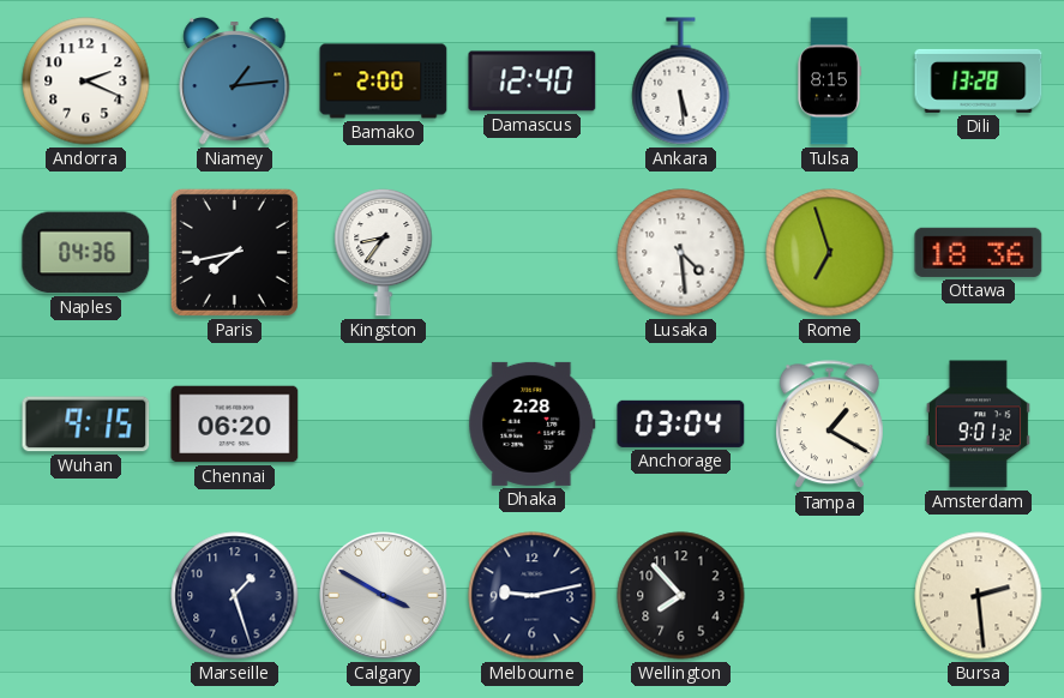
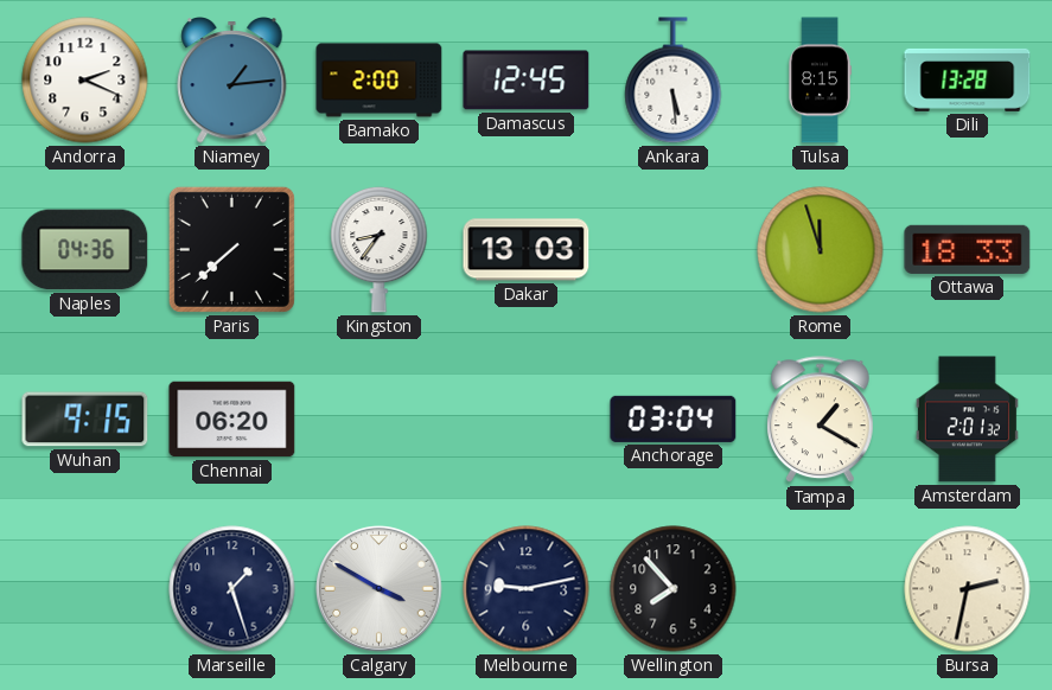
Damascus: 12:40 -> 12:45 (527, 81)
Paris: 7:43 -> 7:38 (231, 249)
Dakar: none -> 13:03 (527, 250)
Lusaka: 4:29 -> none (681, 253)
Rome: 6:57 -> 11:57 (821, 250)
Ottawa: 18:36 -> 18:33 (968, 249)
Dhaka: 2:28 -> none (533, 423)
Amsterdam: 9:01 -> 2:01 (967, 420)
Bursa: 2:29 -> 2:32 (968, 589)
